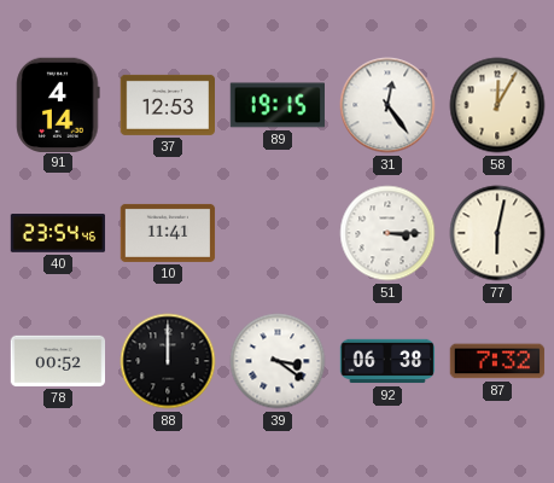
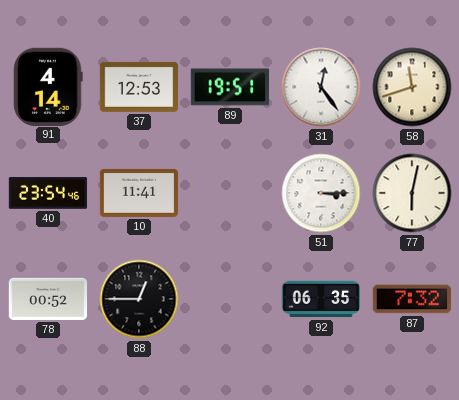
89: 19:15 -> 19:51 (229, 87)
58: 12:05 -> 11:42 (412, 87)
88: 12:00 -> 12:45 (139, 299)
39: 3:21 -> none (278, 361)
92: 06:38 -> 06:35 (321, 299)
